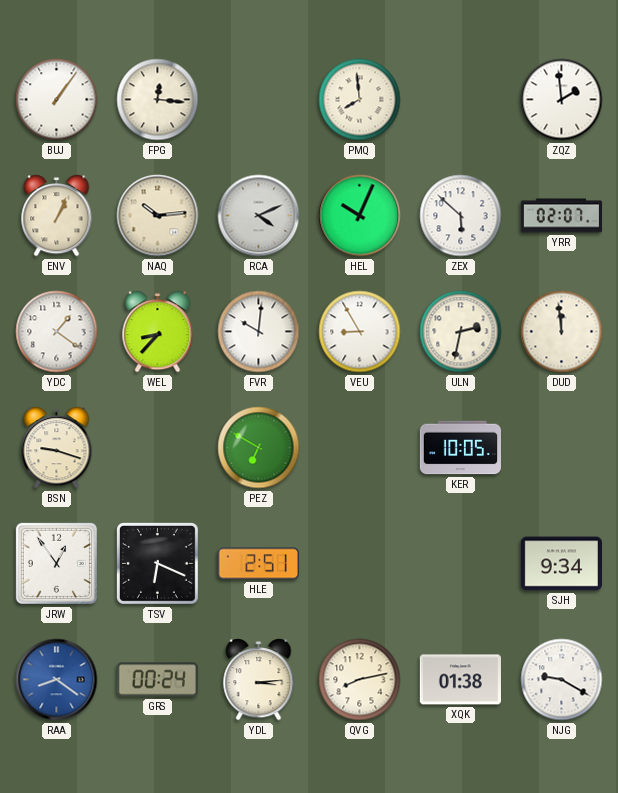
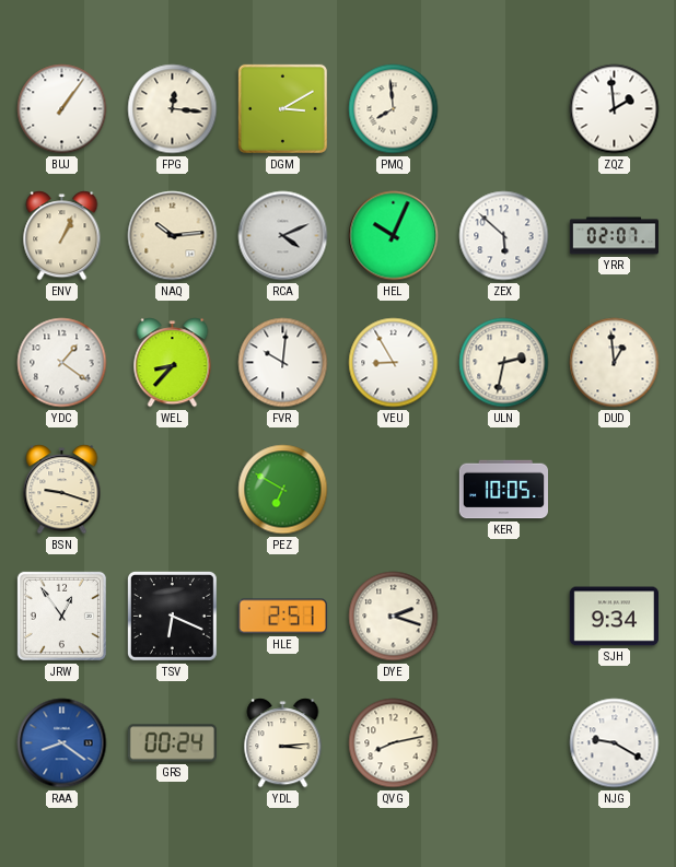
DGM: none -> 3:10 (282, 108)
DUD: 11:59 -> 12:59 (615, 363)
DYE: none -> 2:18 (394, 617)
XQK: 01:38 -> none (460, 680)
